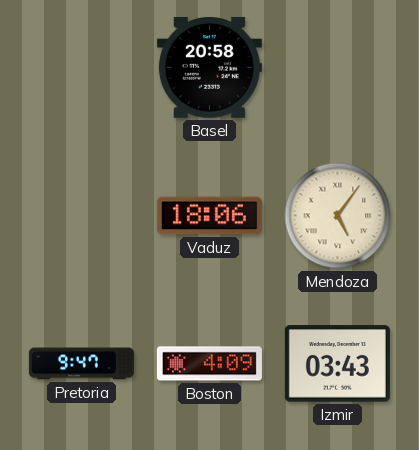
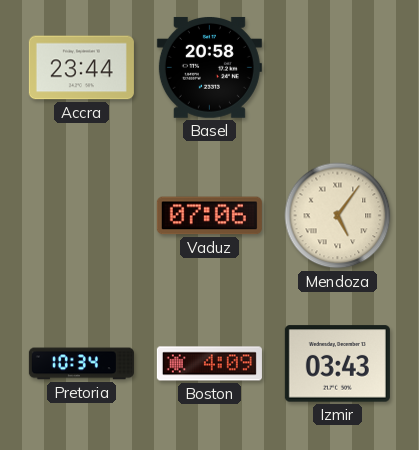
Accra: none -> 23:44 (81, 68)
Vaduz: 18:06 -> 07:06 (209, 216)
Pretoria: 9:47 -> 10:34 (81, 364)
